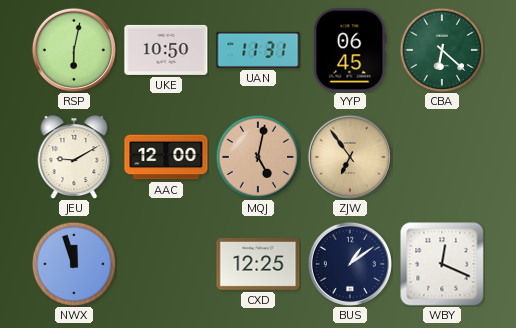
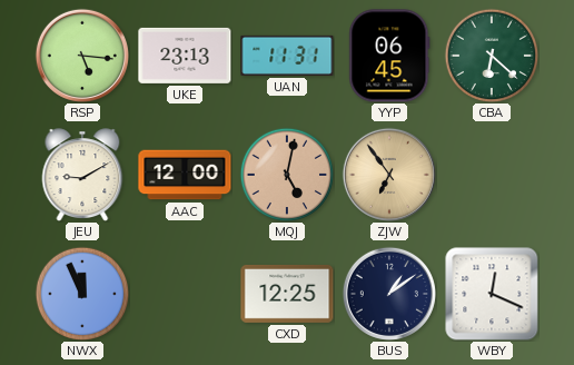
RSP: 6:02 -> 5:16 (82, 56)
UKE: 10:50 -> 23:13 (185, 56)
NWX: 11:57 -> 11:56 (82, 294)
